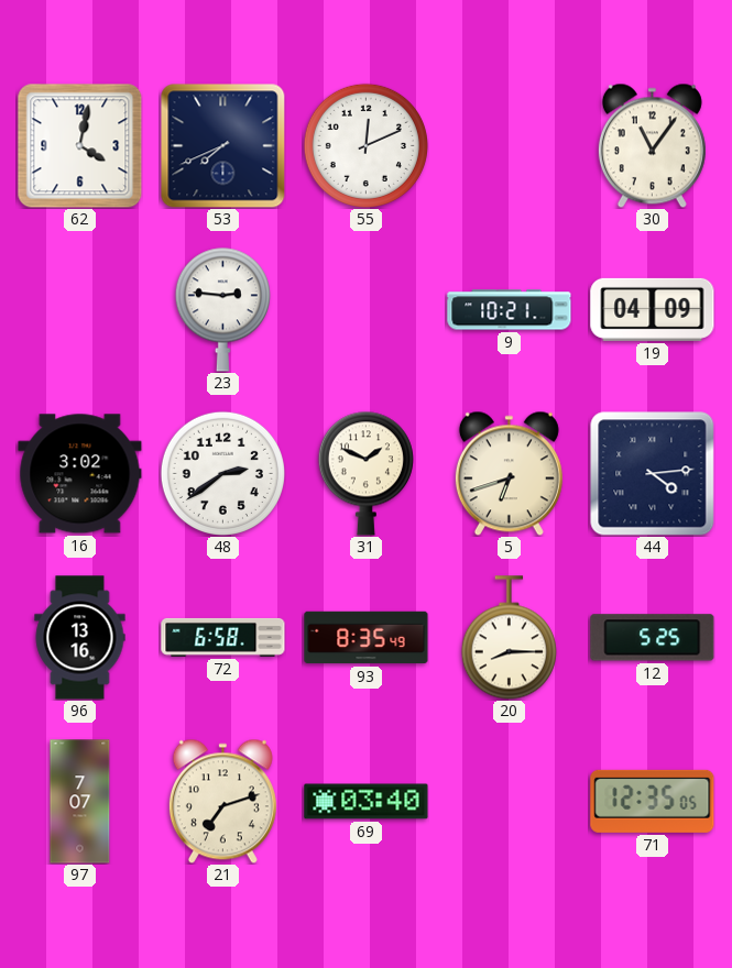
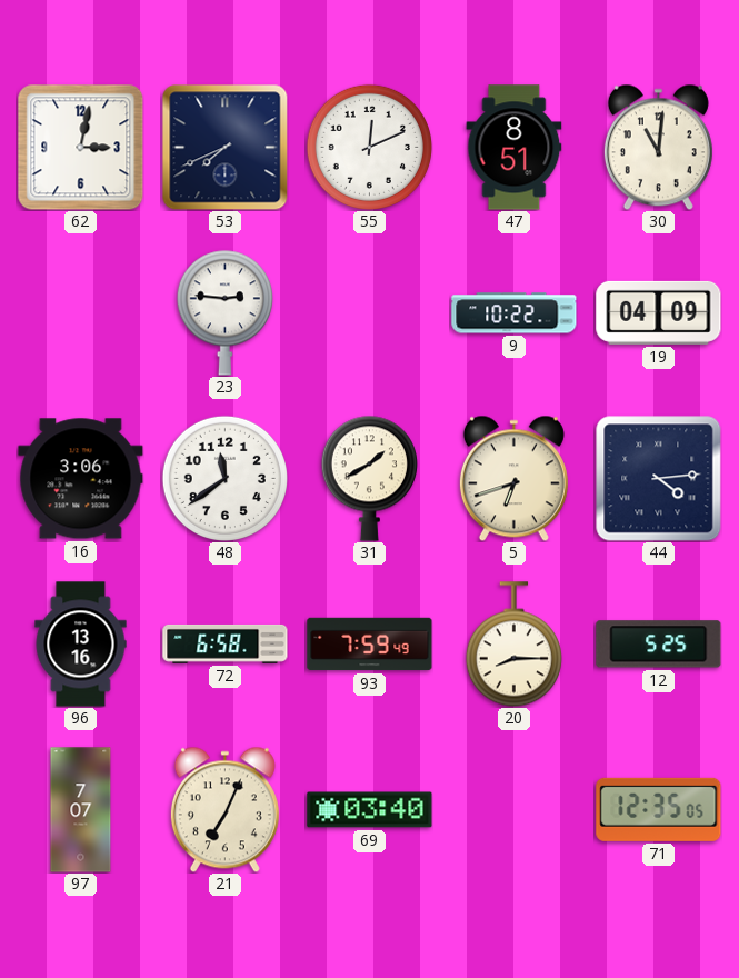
62: 4:02 -> 3:02 (80, 147)
47: none -> 8:51 (515, 148)
30: 11:06 -> 11:01 (658, 147)
9: 10:21 -> 10:22 (515, 313)
16: 3:02 -> 3:06 (81, 479)
48: 2:39 -> 11:39 (224, 478)
31: 1:49 -> 1:40 (369, 478)
93: 8:35 -> 7:59 (370, 645)
21: 7:12 -> 7:04 (224, 809)
